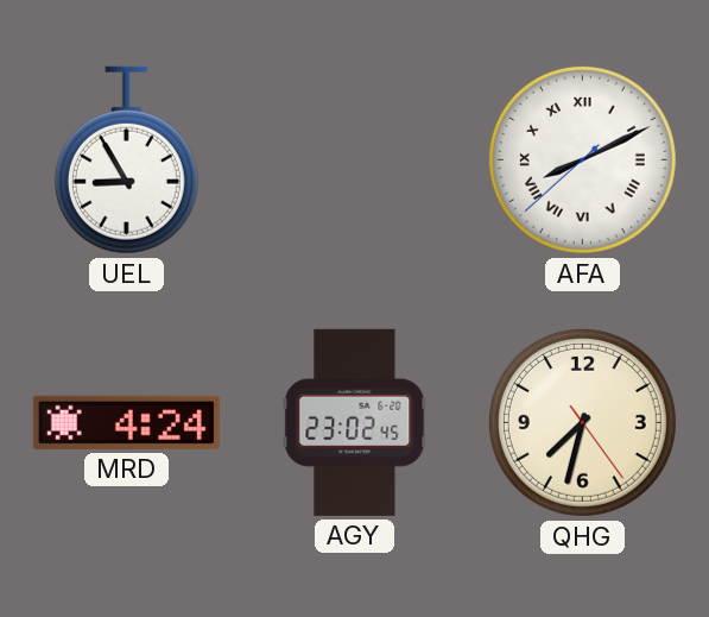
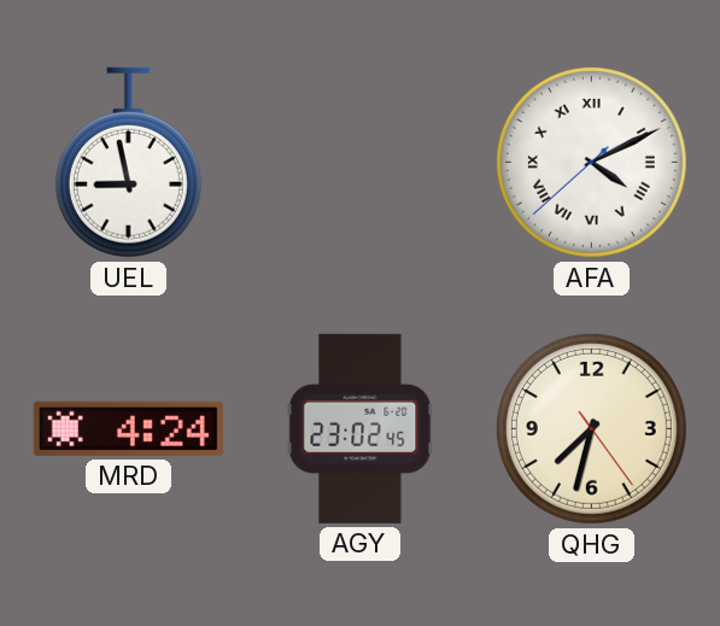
UEL: 8:55 -> 8:58 (128, 163)
AFA: 8:10 -> 4:10 (591, 162)
